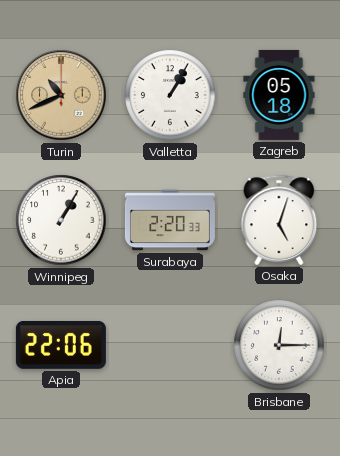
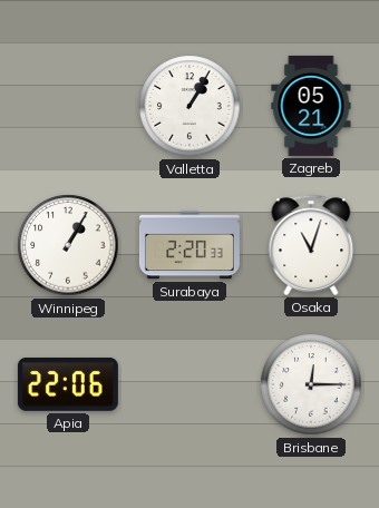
Turin: 10:41 -> none (61, 95)
Zagreb: 05:18 -> 05:21 (311, 106)
Osaka: 5:03 -> 11:03 (311, 245)
